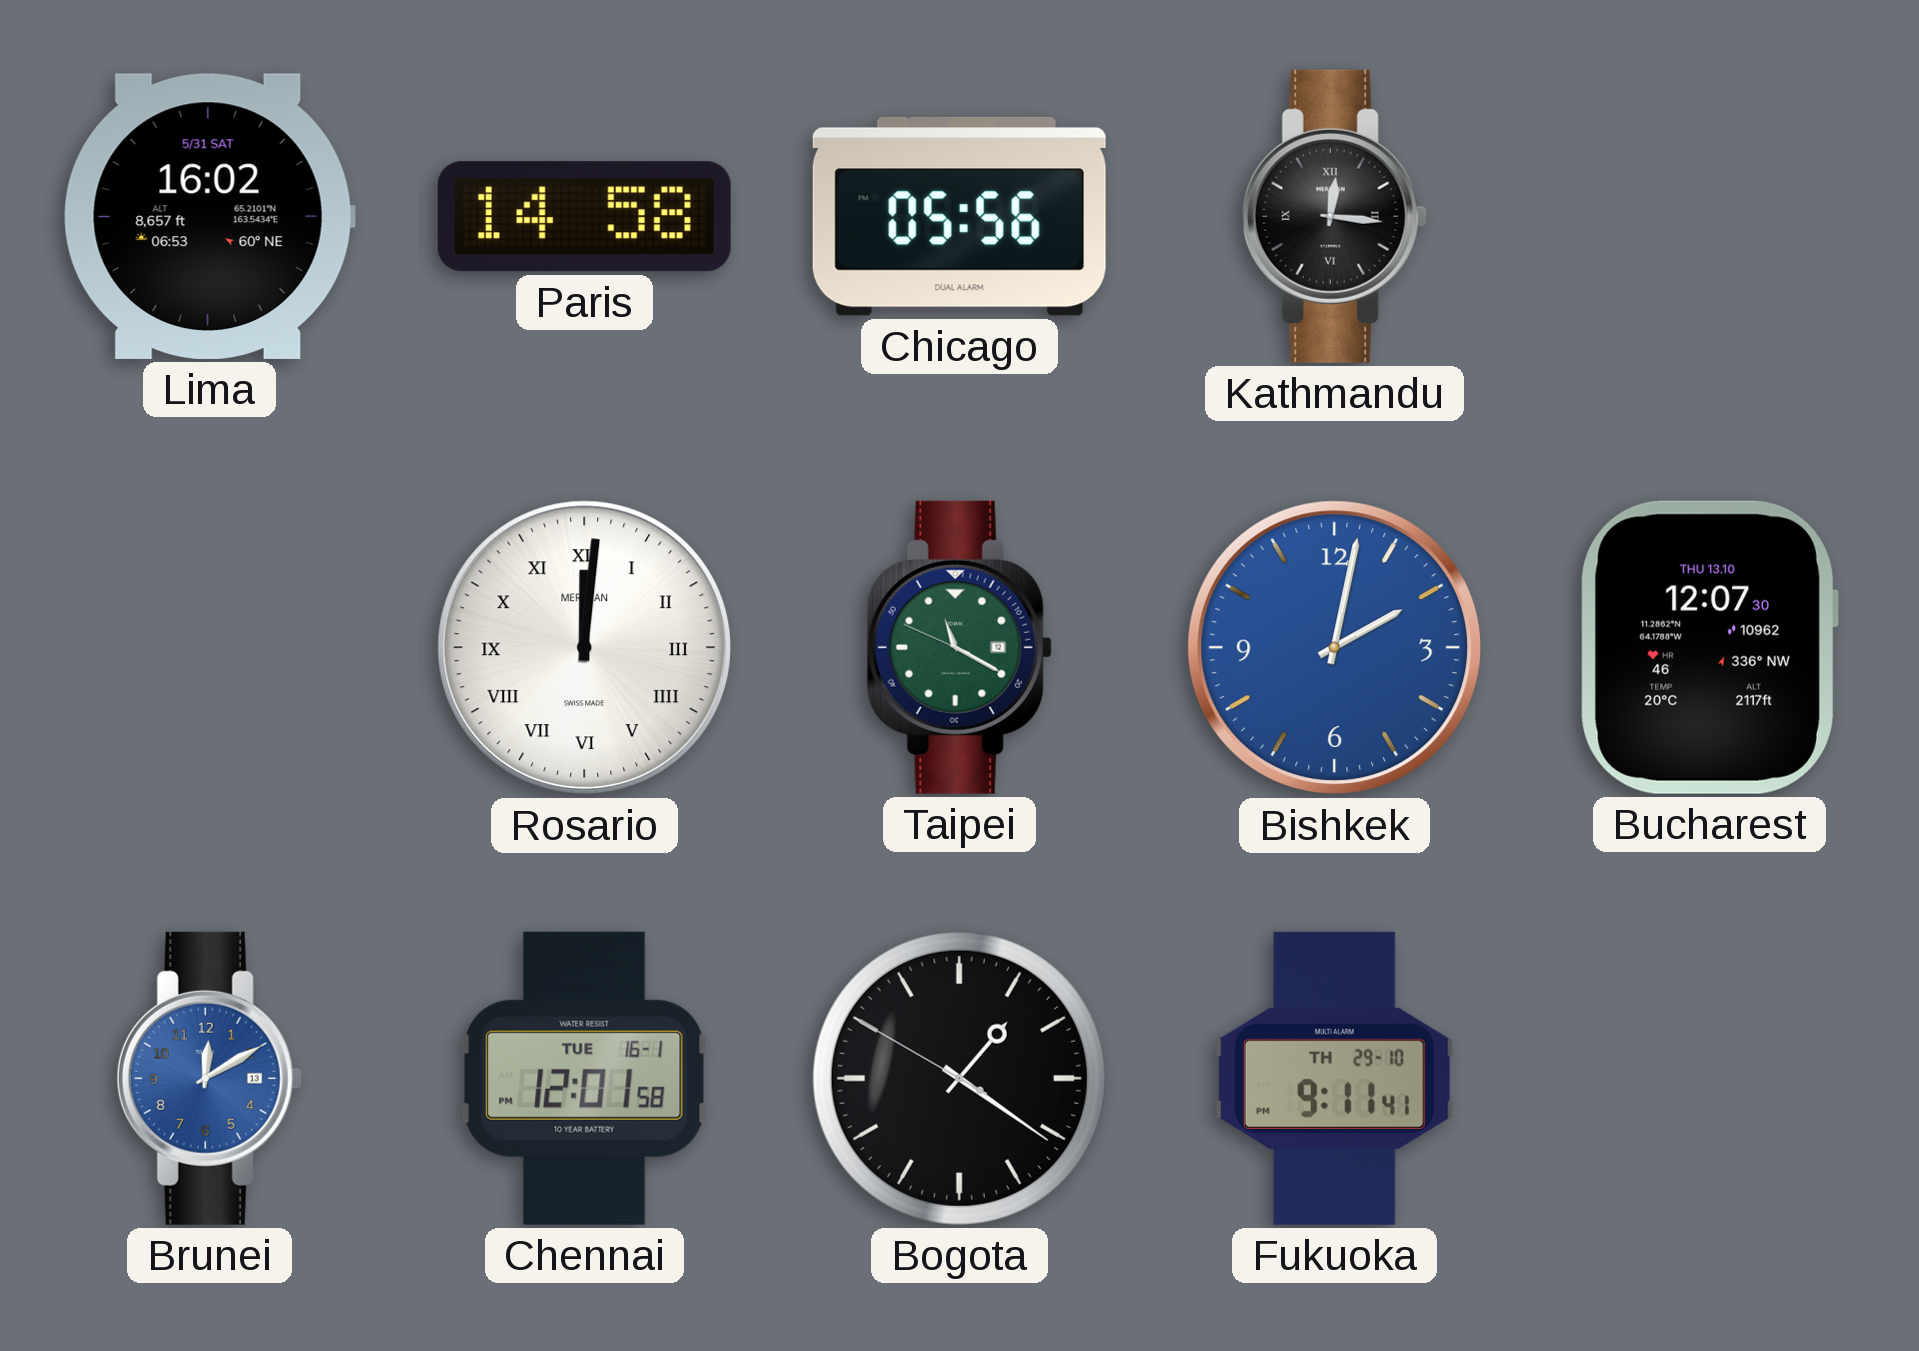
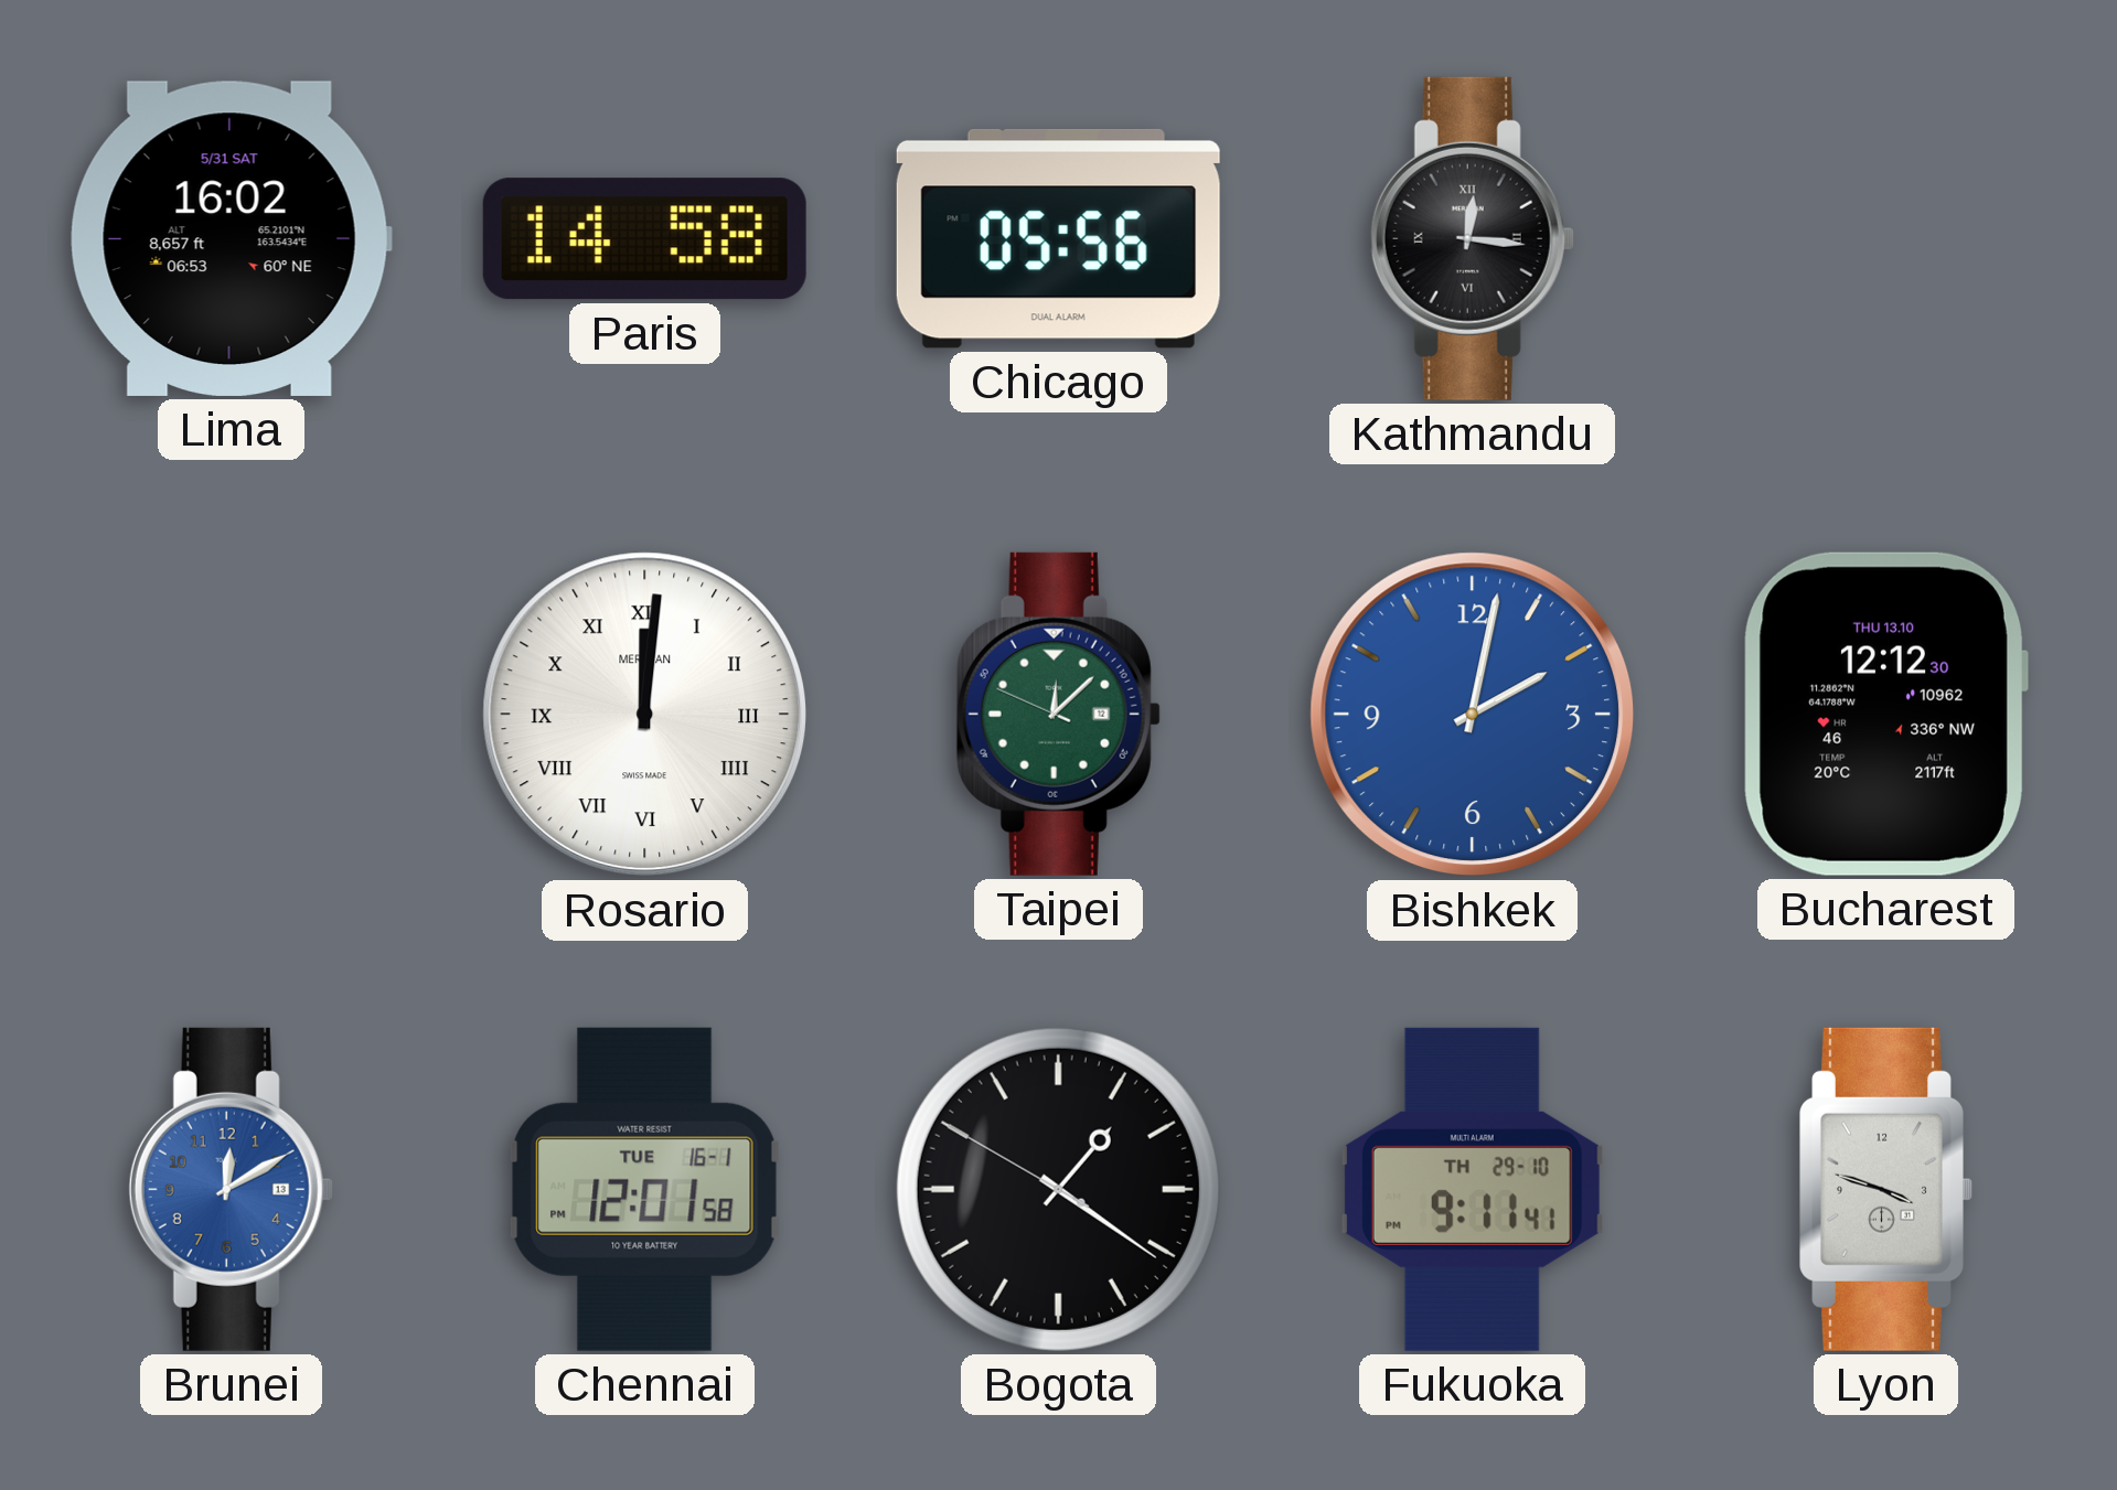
Taipei: 11:19 -> 12:07 (1058, 714)
Bucharest: 12:07 -> 12:12 (1885, 714)
Lyon: none -> 3:48 (1886, 1189)
